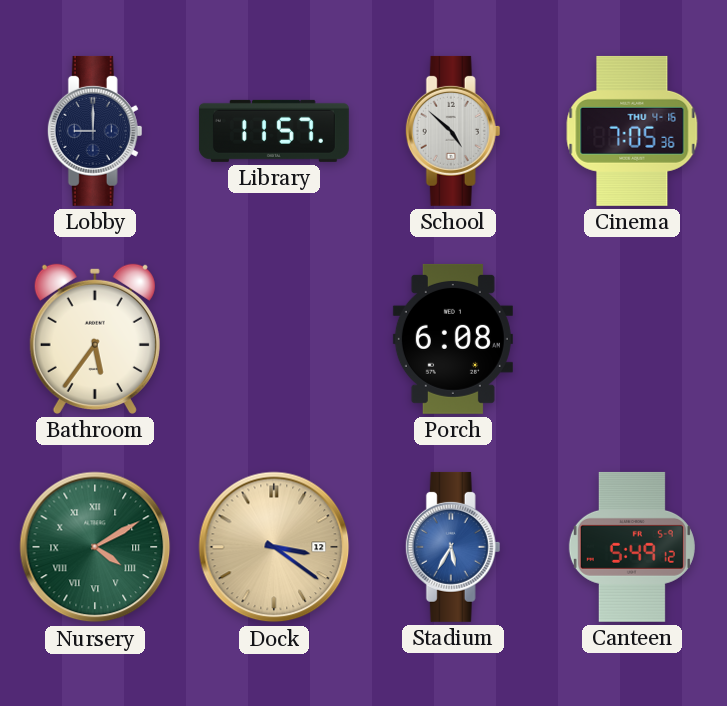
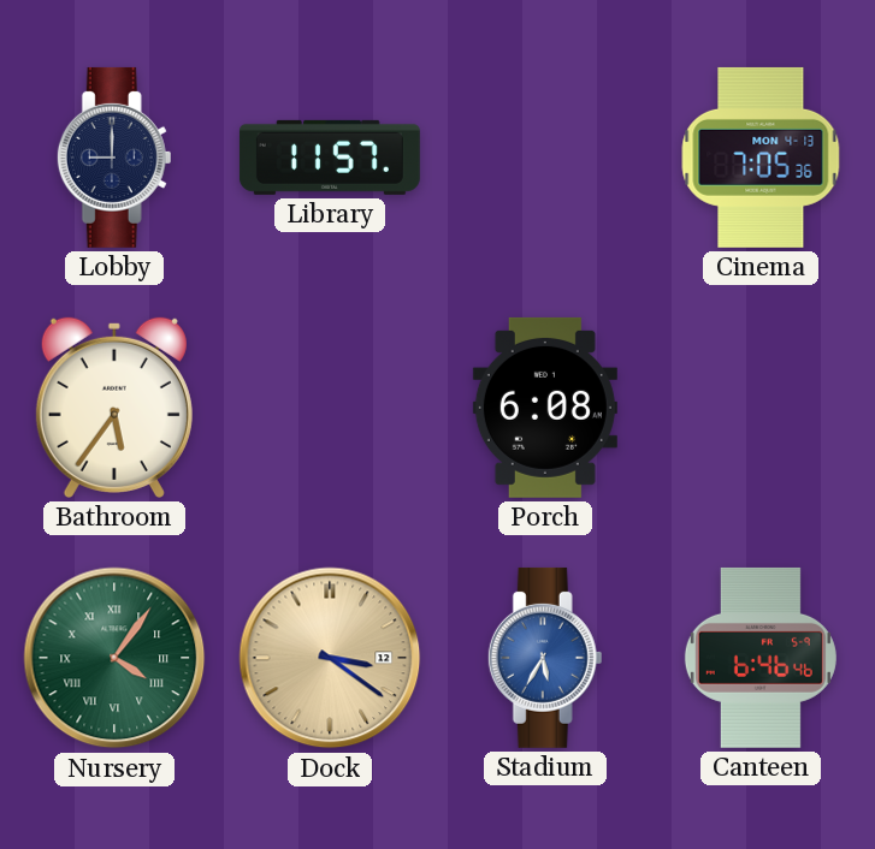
School: 4:52 -> none (453, 131)
Cinema date: THU 4-16 -> MON 4-13 (761, 158)
Nursery: 4:10 -> 4:06 (114, 658)
Canteen: 5:49 -> 6:46 (761, 658)
